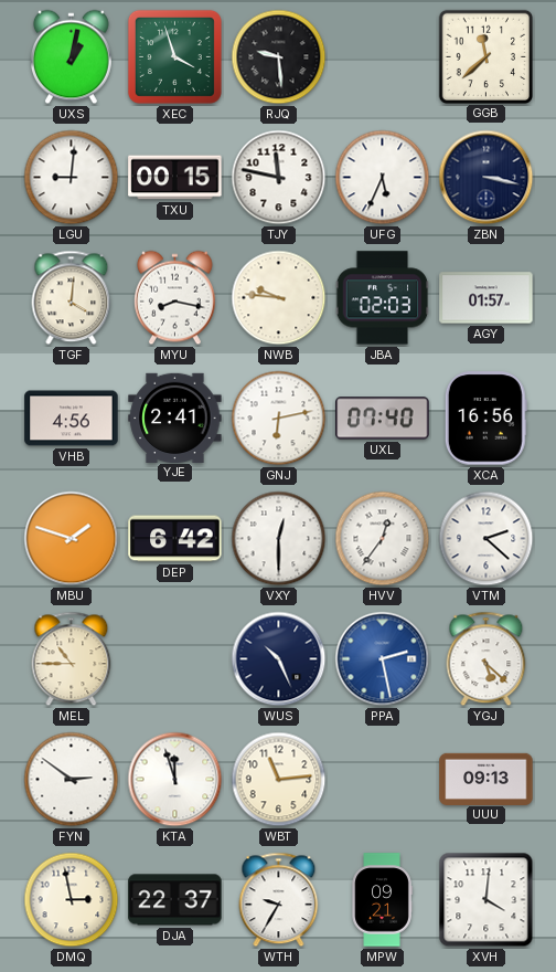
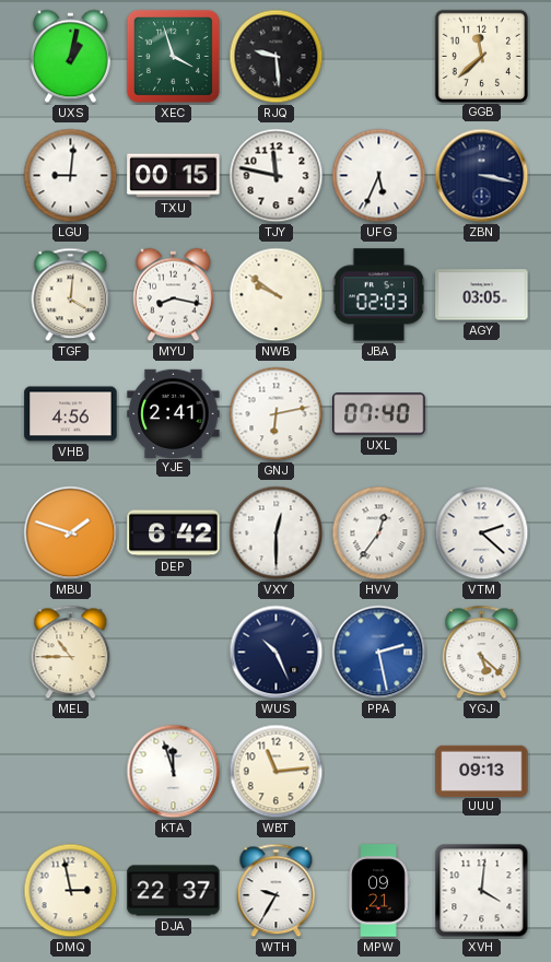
NWB: 9:46 -> 9:51 (277, 295)
AGY: 01:57 -> 03:05 (482, 295)
XCA: 16:56 -> none (485, 419)
FYN: 2:51 -> none (72, 780)
